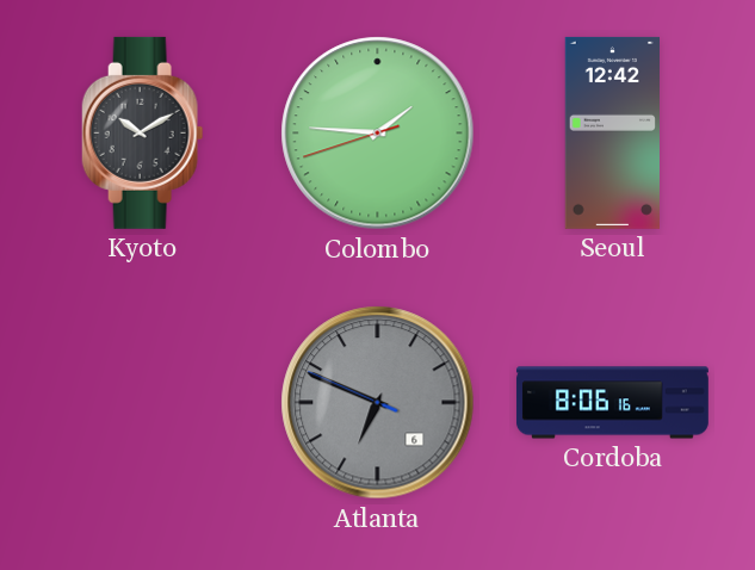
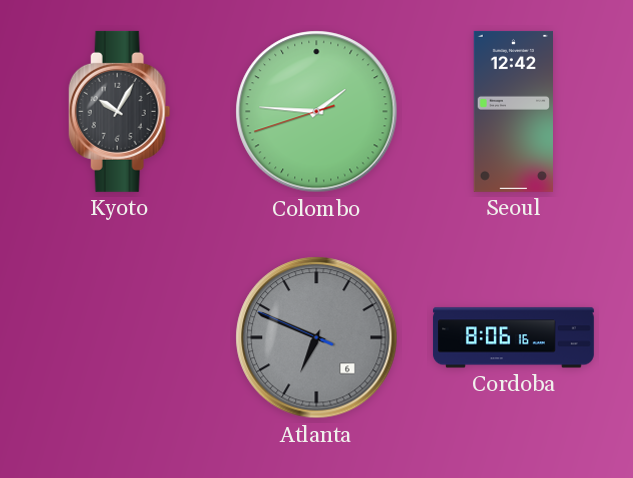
Kyoto: 10:10 -> 10:05 (120, 111)
